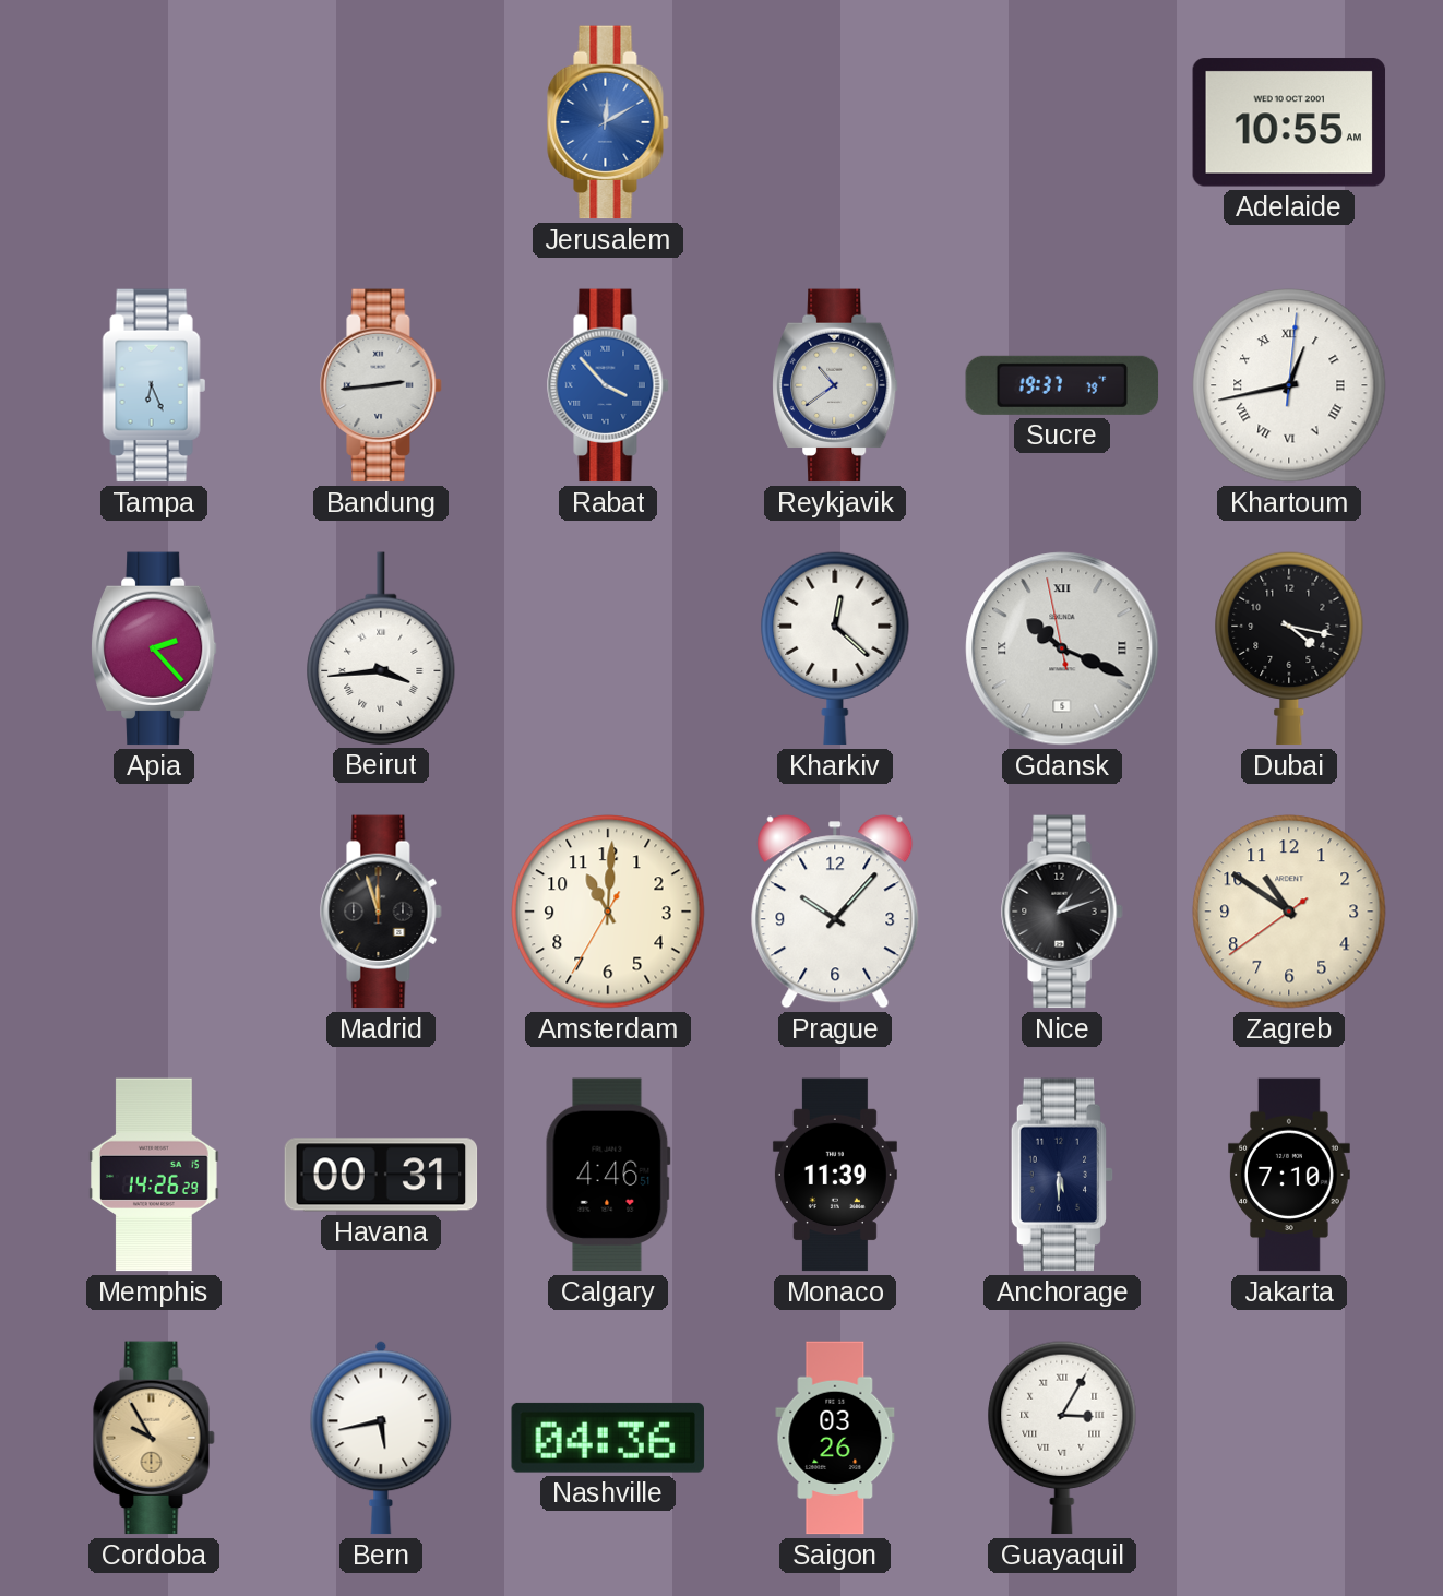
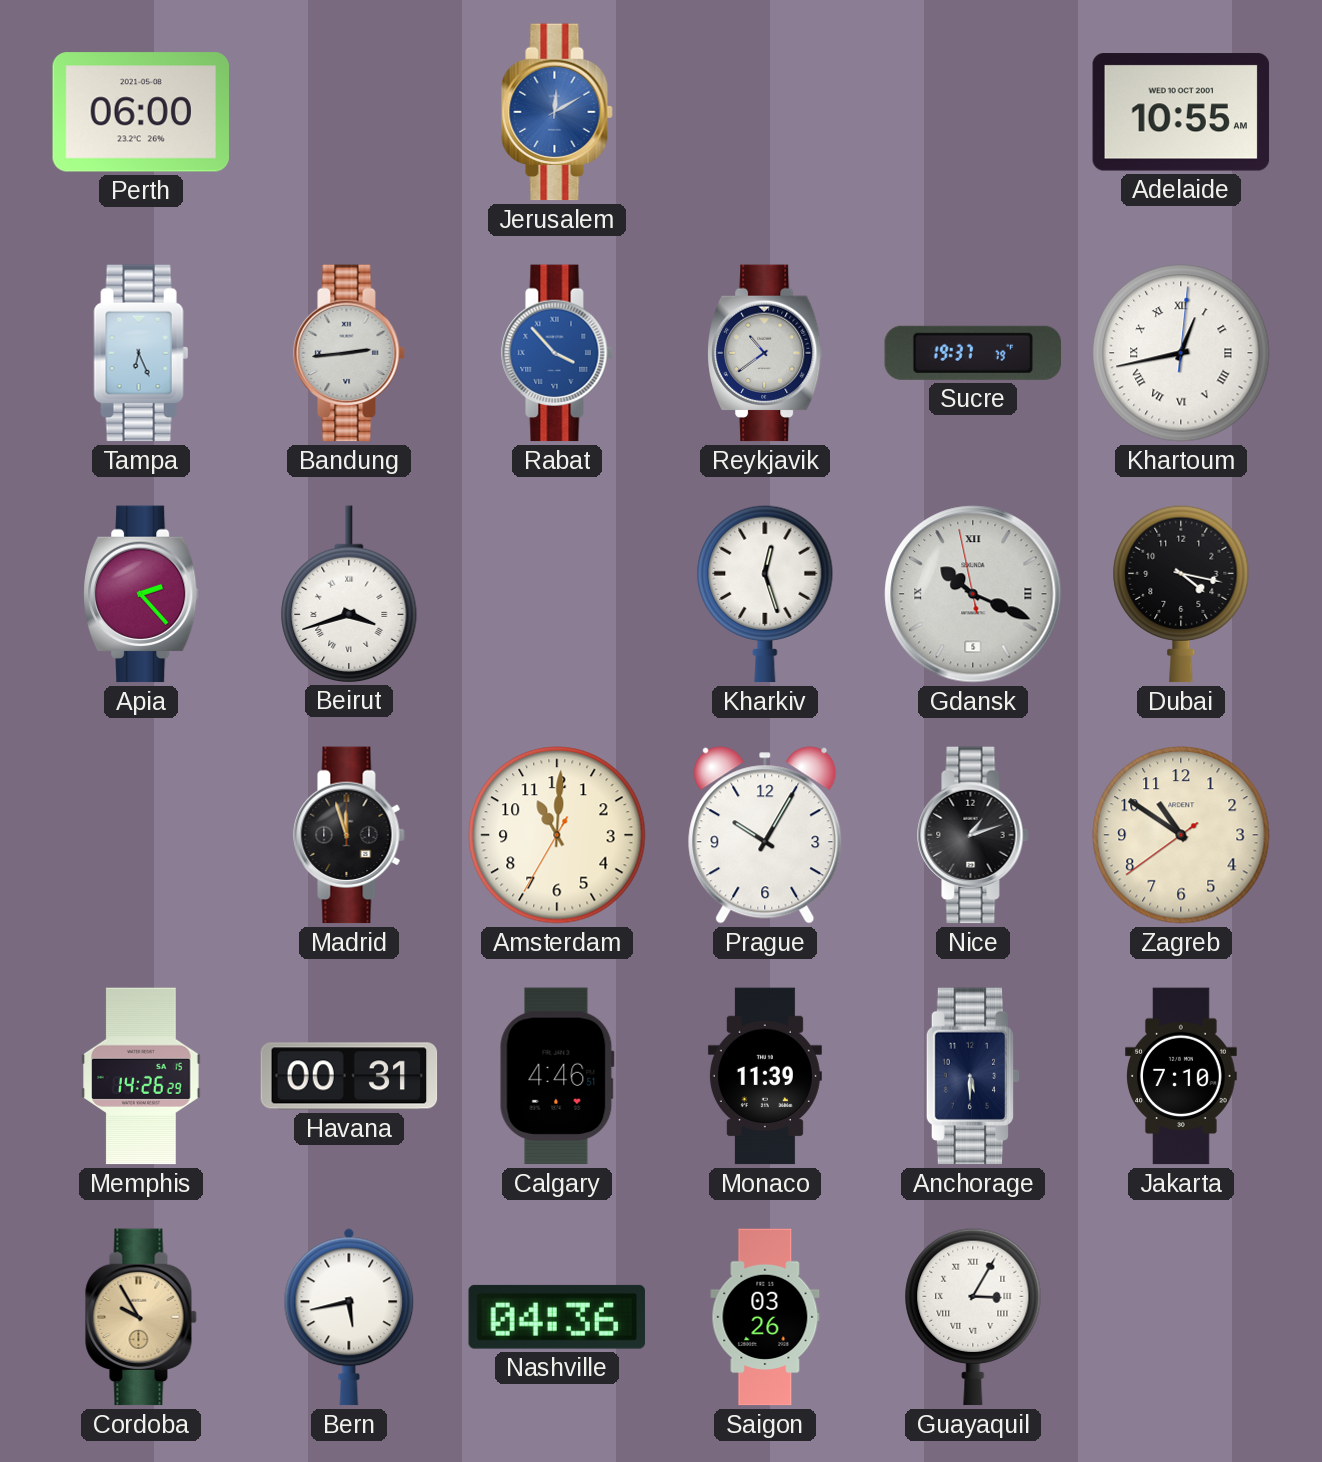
Perth: none -> 06:00 (141, 112)
Beirut: 3:44 -> 3:42 (349, 594)
Kharkiv: 12:22 -> 12:27 (765, 594)
Prague: 10:07 -> 10:05 (765, 835)
